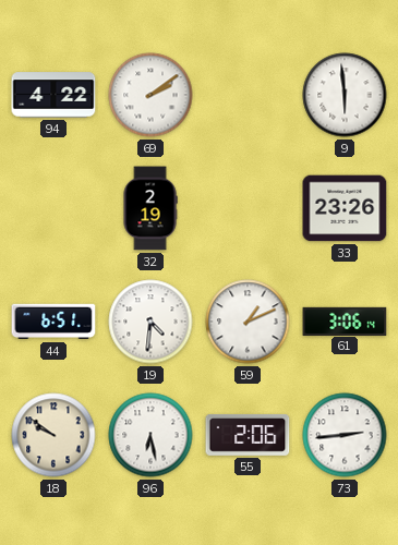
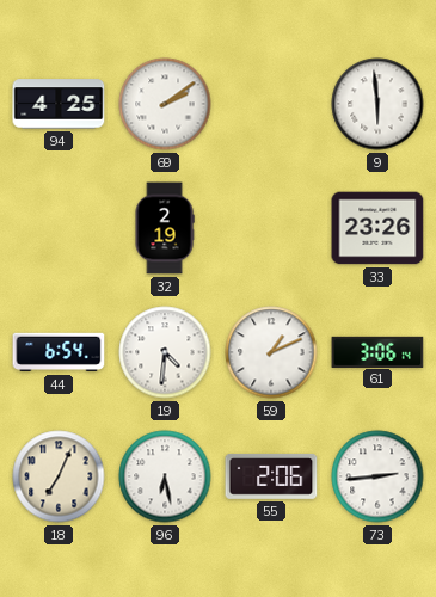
94: 4:22 -> 4:25 (59, 104)
44: 6:51 -> 6:54 (59, 352)
18: 9:51 -> 7:04 (59, 476)
